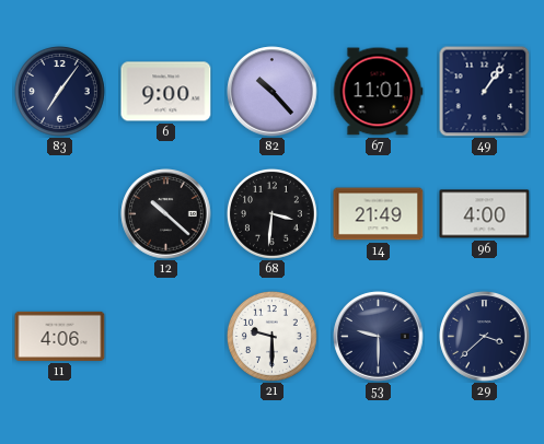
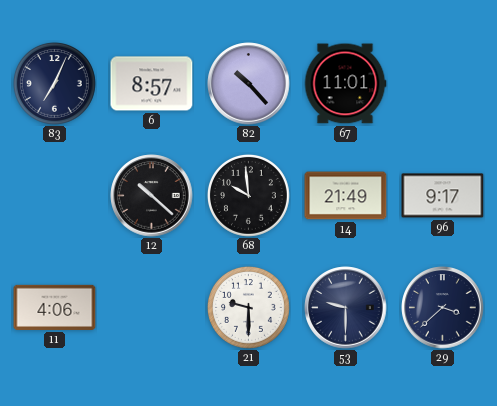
83: 7:06 -> 7:04 (54, 83)
6: 9:00 -> 8:57 (152, 84)
49: 1:06 -> none (484, 91)
68: 3:31 -> 9:59 (248, 195)
96: 4:00 -> 9:17 (443, 196)
